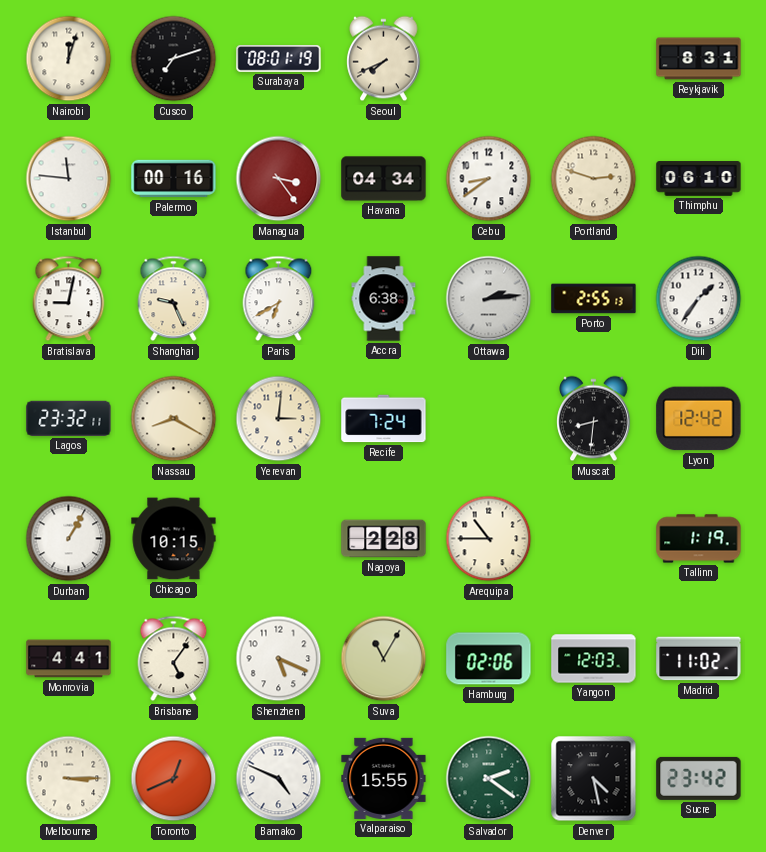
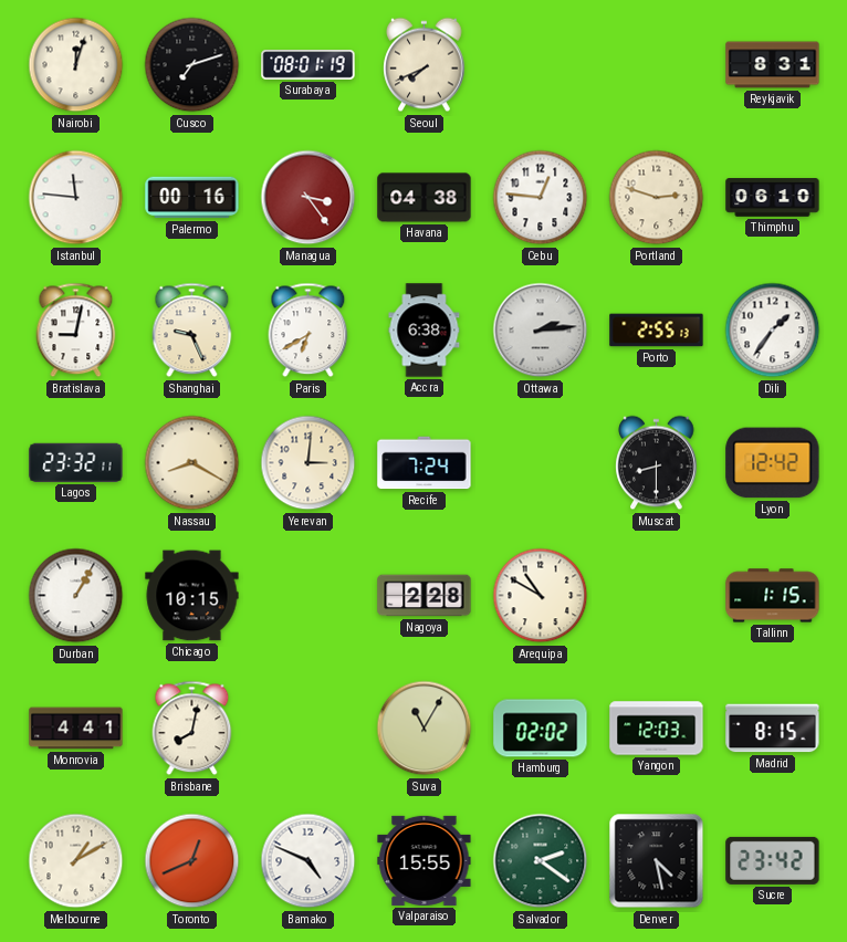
Havana: 04:34 -> 04:38 (425, 198)
Cebu: 8:39 -> 12:46 (541, 198)
Muscat: 8:31 -> 8:30 (657, 463)
Arequipa: 10:45 -> 10:50 (541, 596)
Tallinn: 1:19 -> 1:15 (773, 596)
Brisbane: 5:06 -> 8:02 (192, 729)
Shenzhen: 5:19 -> none (279, 659)
Hamburg: 02:06 -> 02:02 (541, 729)
Madrid: 11:02 -> 8:15 (773, 729)
Melbourne: 3:15 -> 1:10 (76, 861)
